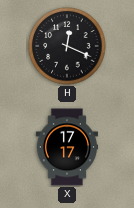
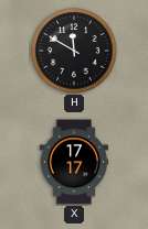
H: 12:19 -> 11:50 (74, 51)
